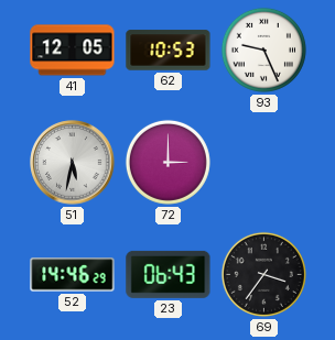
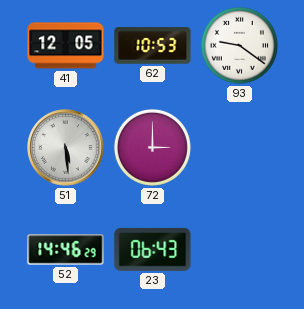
93: 9:26 -> 9:21 (239, 45)
51: 5:32 -> 5:29 (66, 148)
69: 3:36 -> none (263, 274)
